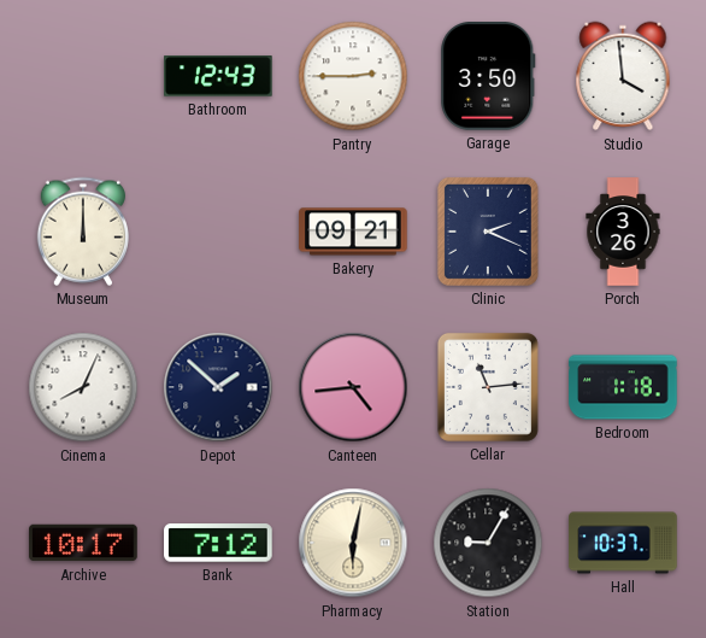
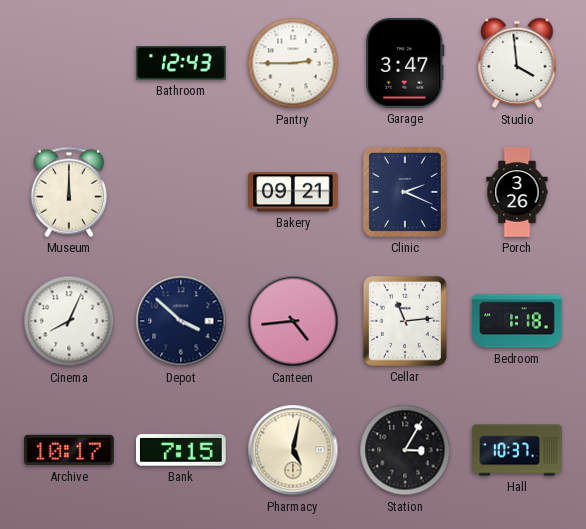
Garage: 3:50 -> 3:47 (405, 63)
Depot: 1:52 -> 3:52 (181, 321)
Bank: 7:12 -> 7:15 (181, 450)
Pharmacy: 6:02 -> 5:02 (293, 450)
Station: 9:05 -> 3:05 (405, 450)
